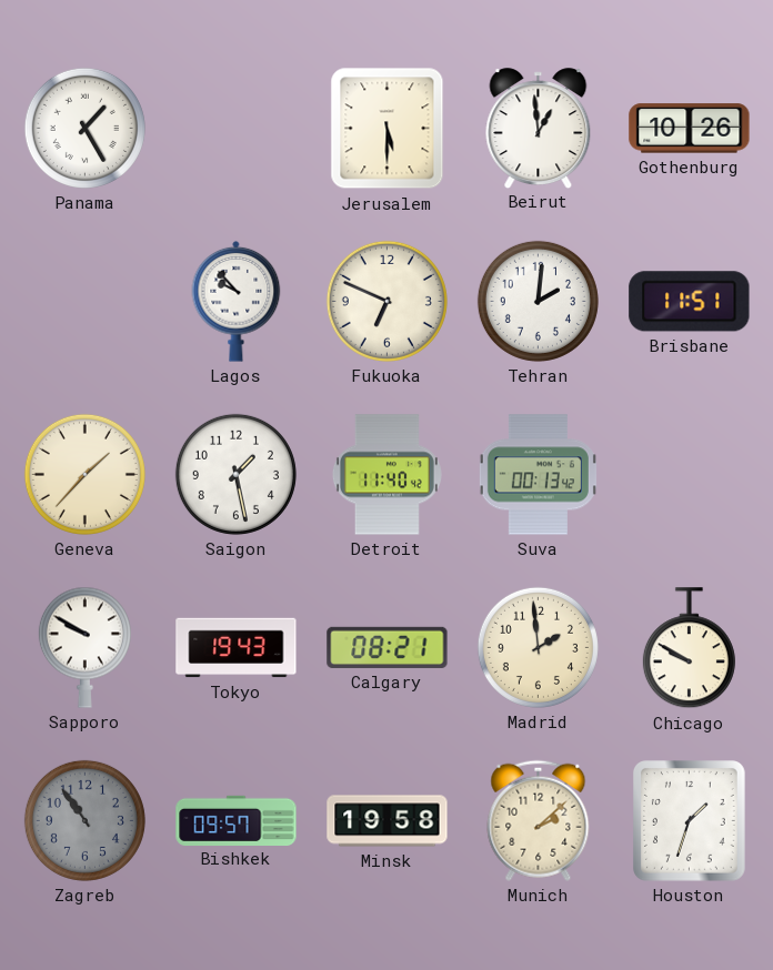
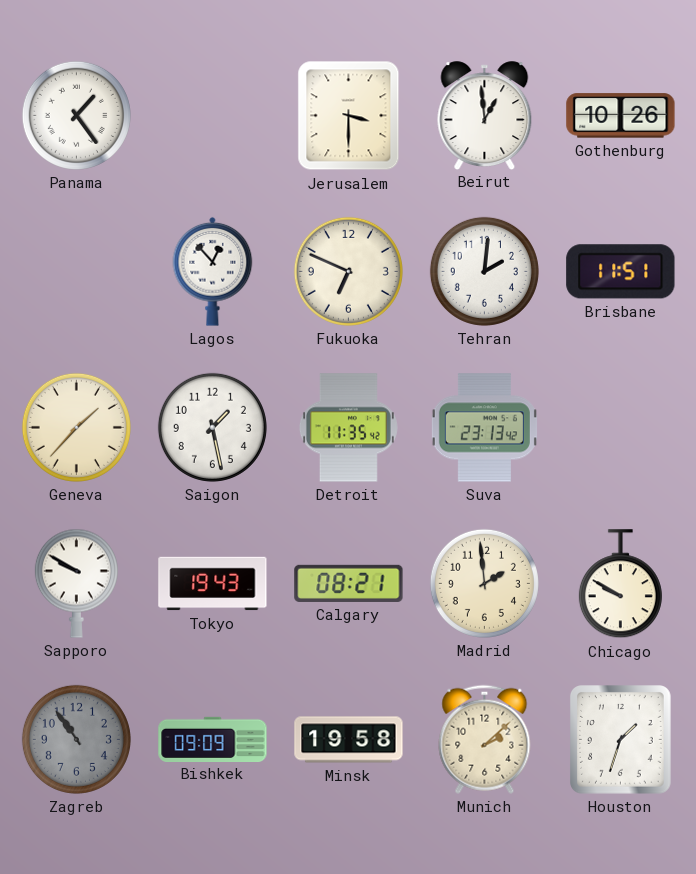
Panama: 1:25 -> 1:24 (76, 115)
Jerusalem: 5:30 -> 3:30 (349, 116)
Lagos: 9:53 -> 12:53 (213, 271)
Detroit: 11:40 -> 11:35 (348, 428)
Suva: 00:13 -> 23:13 (484, 428)
Bishkek: 09:57 -> 09:09 (213, 739)
